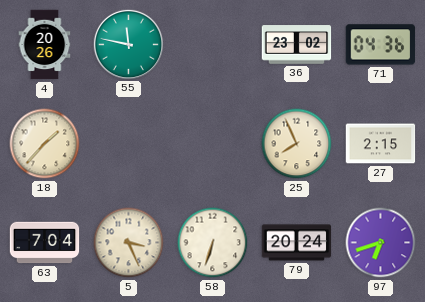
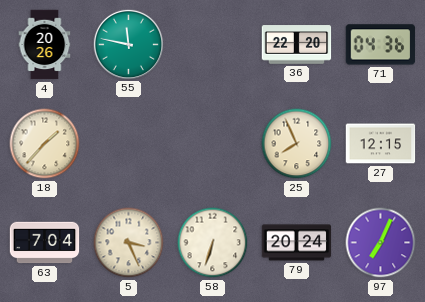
36: 23:02 -> 22:20 (297, 45)
27: 2:15 -> 12:15 (381, 144)
97: 6:42 -> 7:04 (381, 243)
